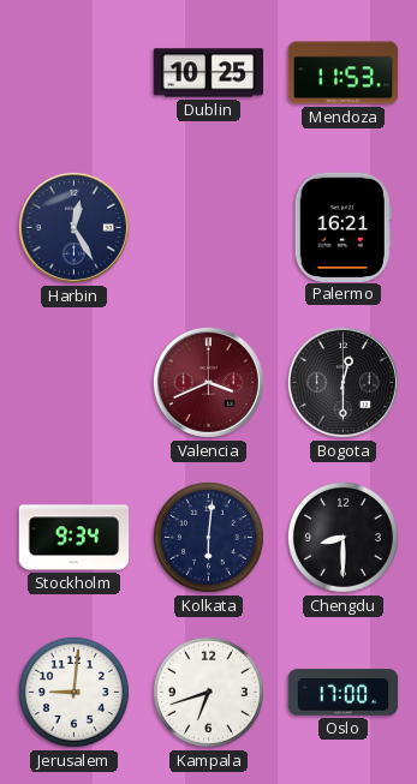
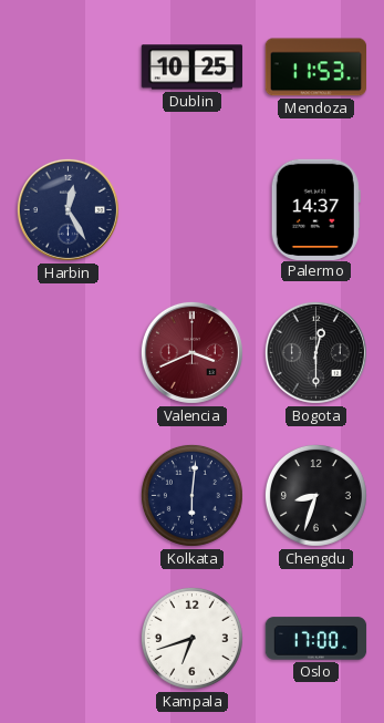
Palermo: 16:21 -> 14:37 (315, 209)
Stockholm: 9:34 -> none (75, 538)
Chengdu: 8:30 -> 8:33 (315, 495)
Jerusalem: 9:01 -> none (73, 692)
